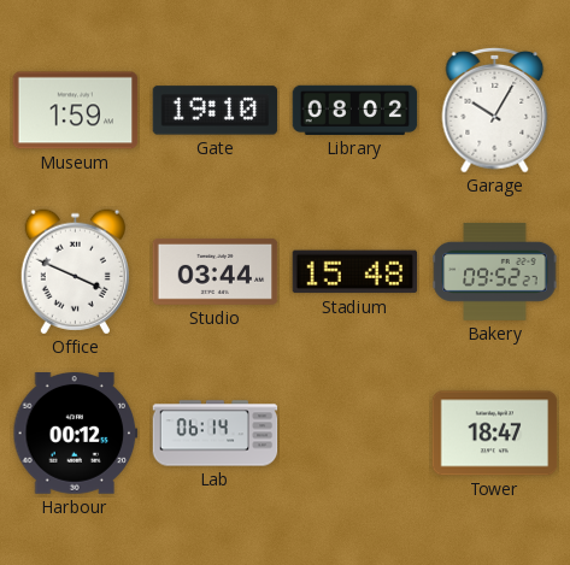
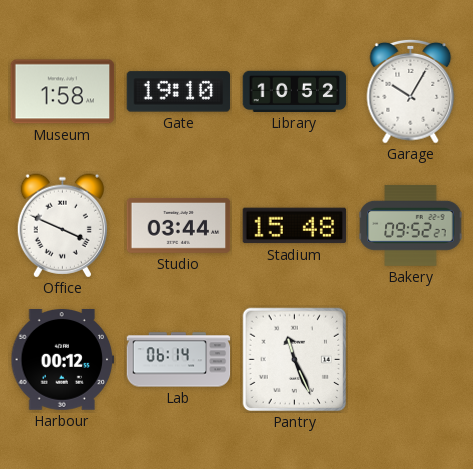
Museum: 1:59 -> 1:58 (63, 92)
Library: 08:02 -> 10:52 (295, 91)
Pantry: none -> 11:26 (295, 360)
Tower: 18:47 -> none (495, 434)
